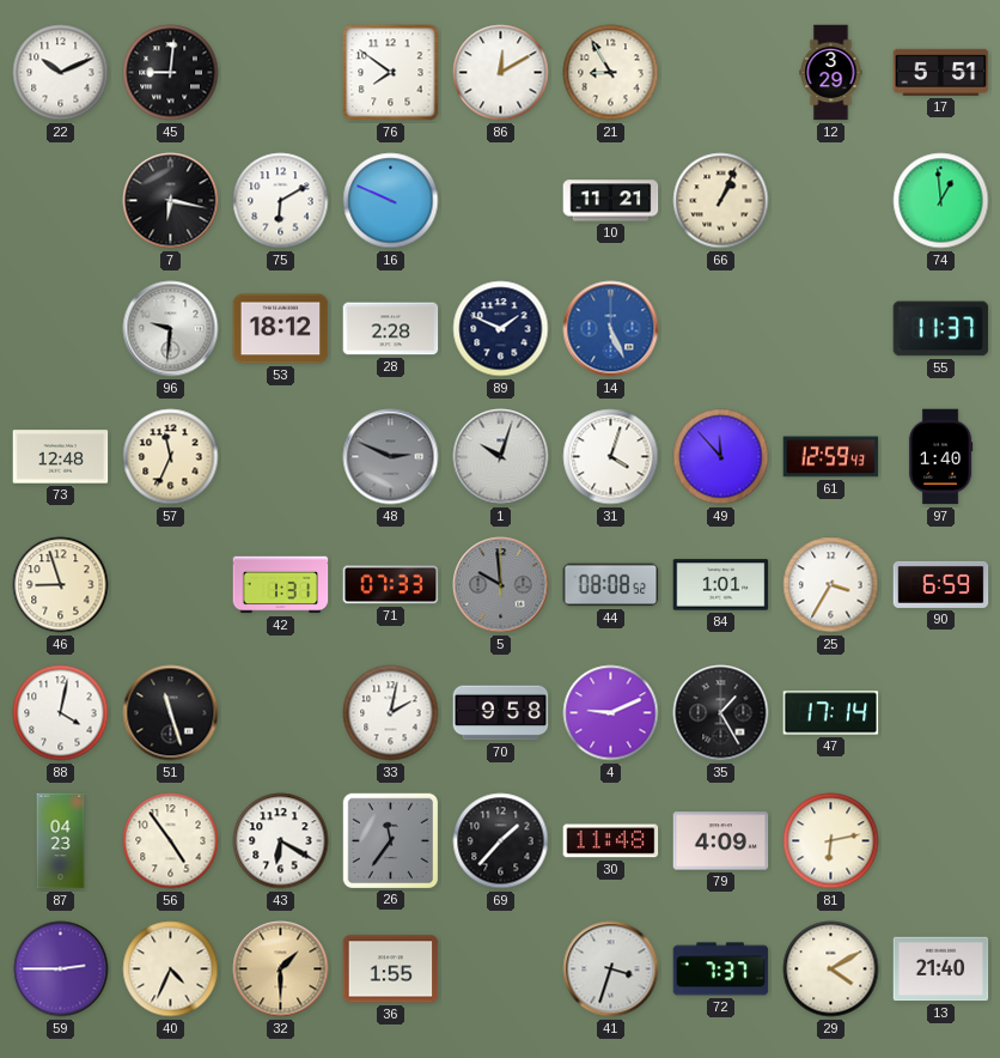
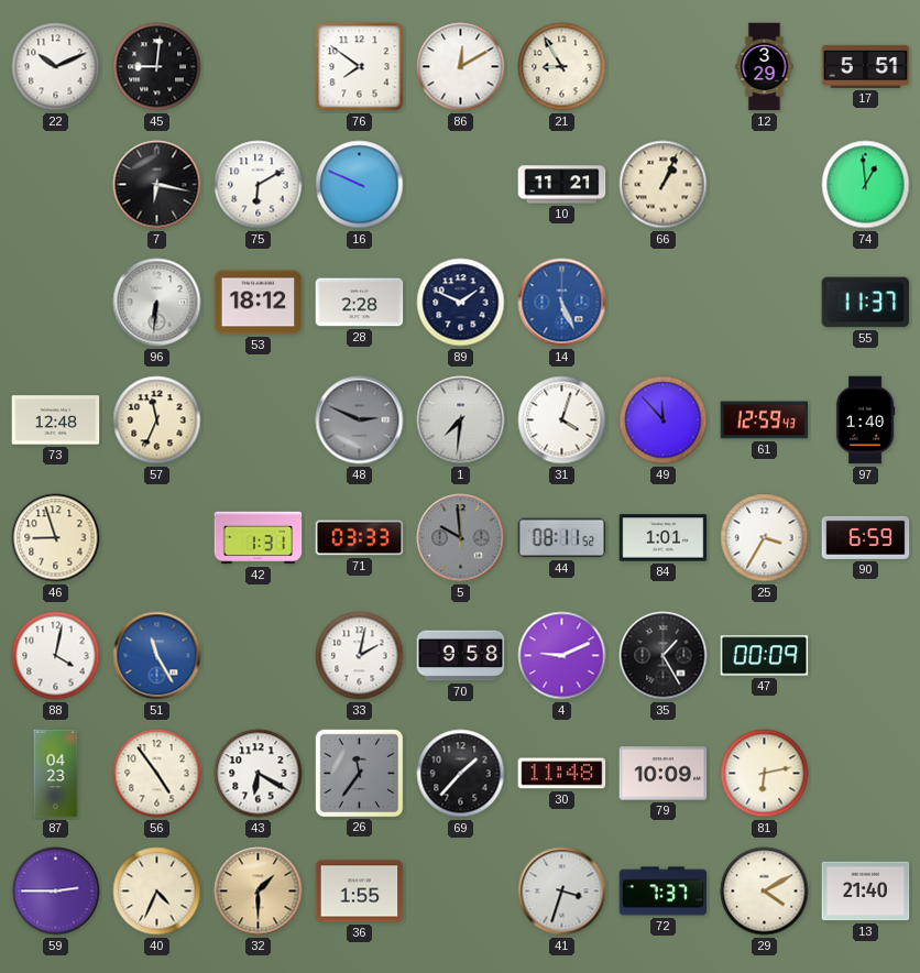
96: 9:31 -> 6:31 (157, 303)
1: 10:03 -> 7:31 (461, 420)
71: 07:33 -> 03:33 (360, 538)
44: 08:08 -> 08:11 (562, 538)
51: 11:27 -> 11:25 (157, 656)
51 dial: black -> blue (157, 656)
47: 17:14 -> 00:09 (765, 656)
79: 4:09 -> 10:09 (664, 774)
